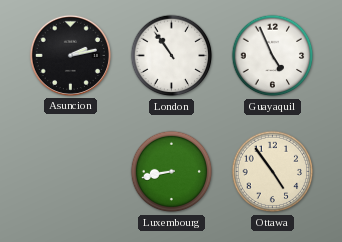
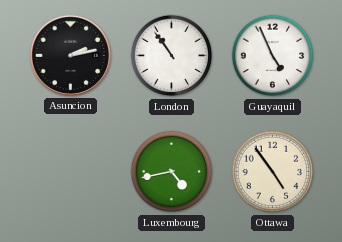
Luxembourg: 8:43 -> 4:43 (172, 172)
